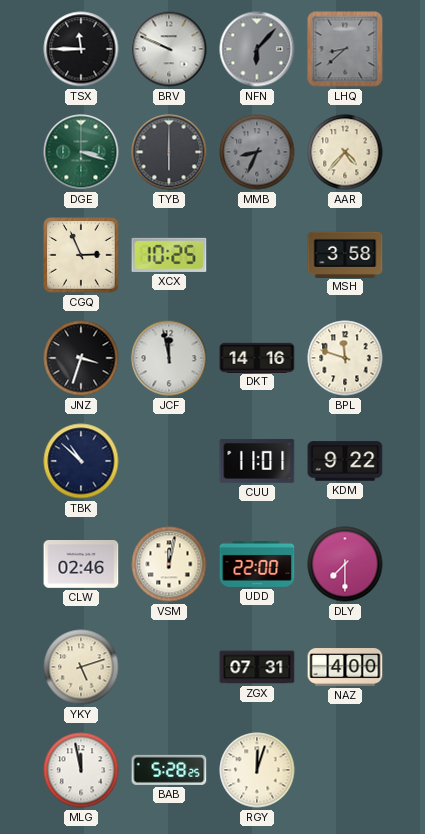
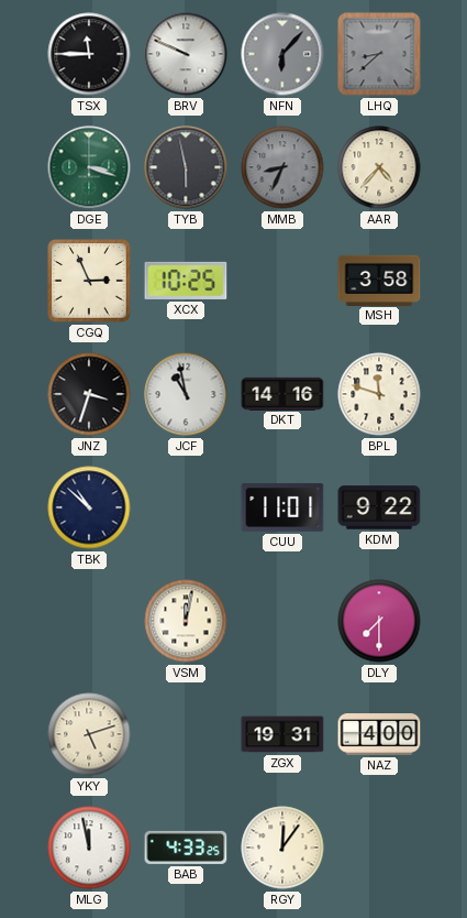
TYB: 6:00 -> 5:58 (186, 167)
JCF: 11:58 -> 10:58 (186, 394)
CLW: 02:46 -> none (81, 565)
UDD: 22:00 -> none (257, 564)
ZGX: 07:31 -> 19:31 (282, 734)
BAB: 5:28 -> 4:33 (186, 848)
RGY: 12:03 -> 12:06 (282, 848)
